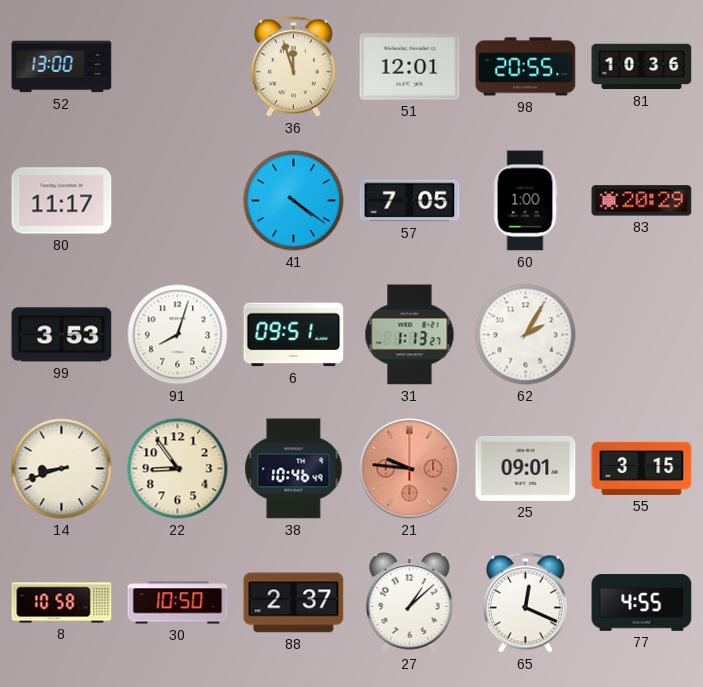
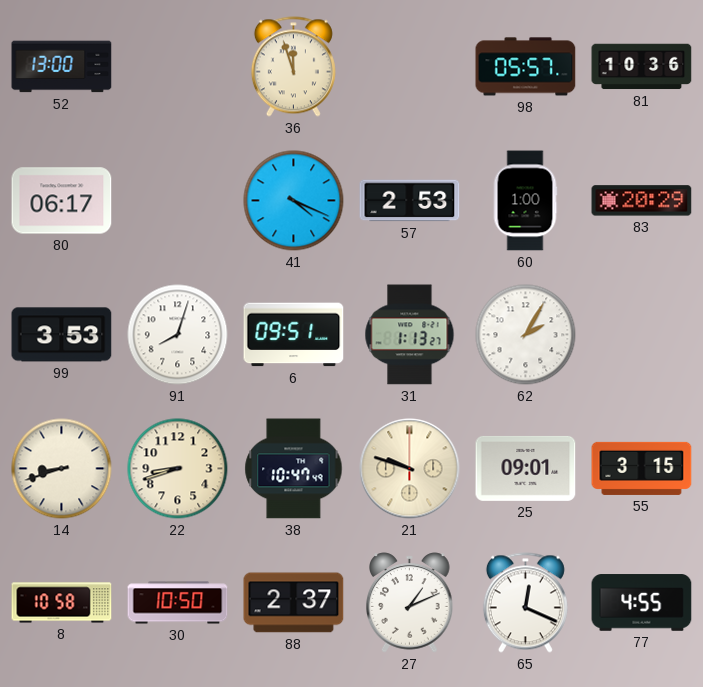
51: 12:01 -> none (410, 67)
98: 20:55 -> 05:57 (526, 67)
80: 11:17 -> 06:17 (62, 201)
41: 4:21 -> 4:19 (294, 201)
57: 7:05 -> 2:53 (410, 201)
22: 8:54 -> 8:42 (178, 469)
38: 10:46 -> 10:47 (294, 469)
21: 9:46 -> 9:48 (410, 469)
21 dial: salmon -> cream (410, 469)
27: 1:08 -> 1:11 (410, 603)
